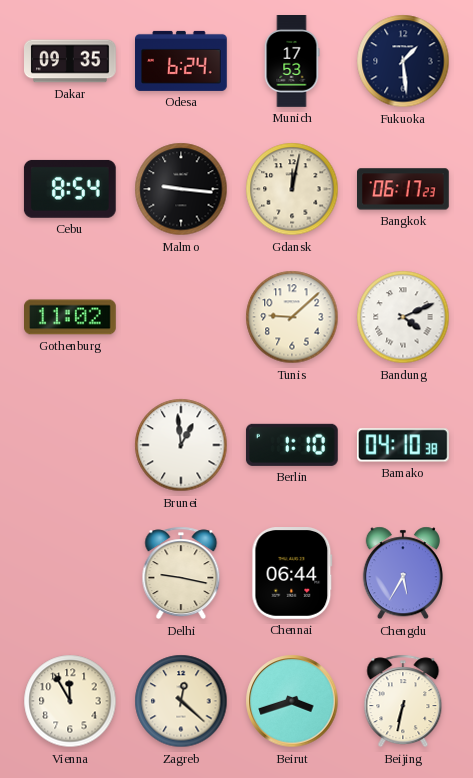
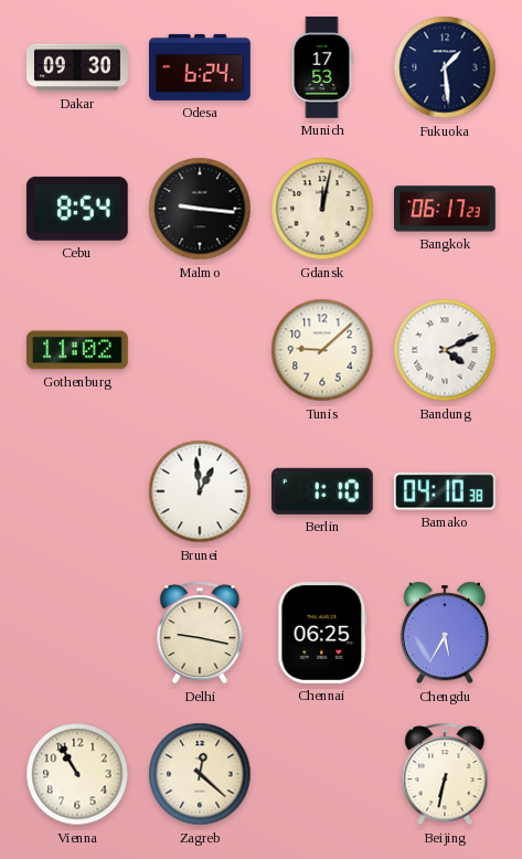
Dakar: 09:35 -> 09:30 (78, 67)
Chennai: 06:44 -> 06:25 (322, 634)
Vienna: 11:55 -> 10:55 (77, 774)
Beirut: 3:42 -> none (292, 701)
